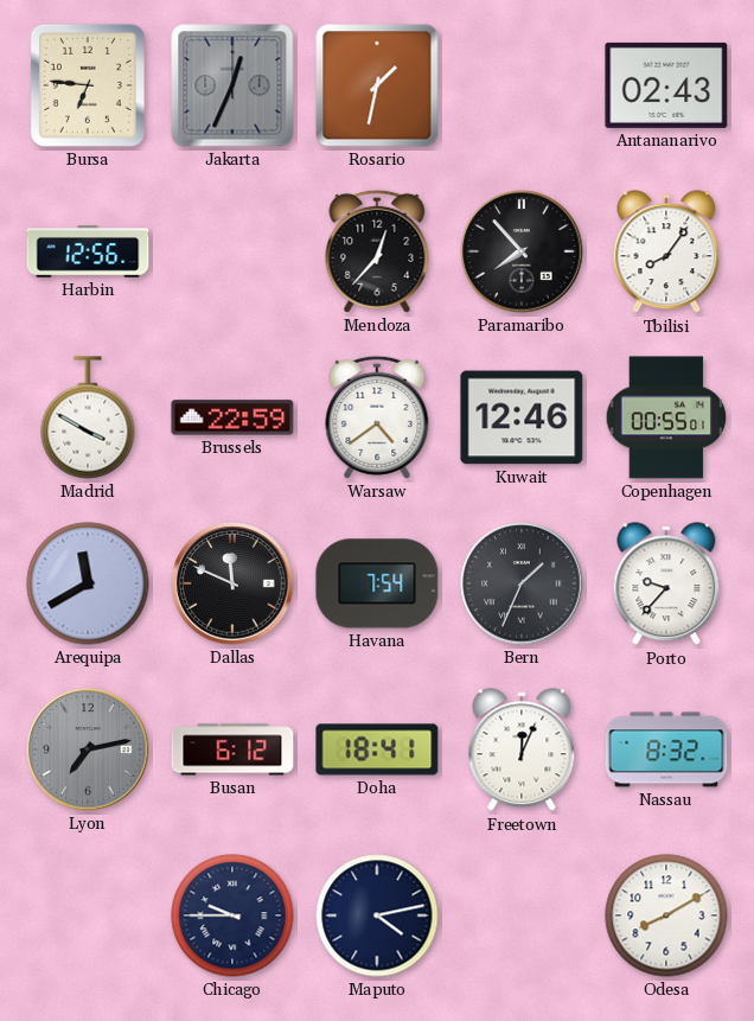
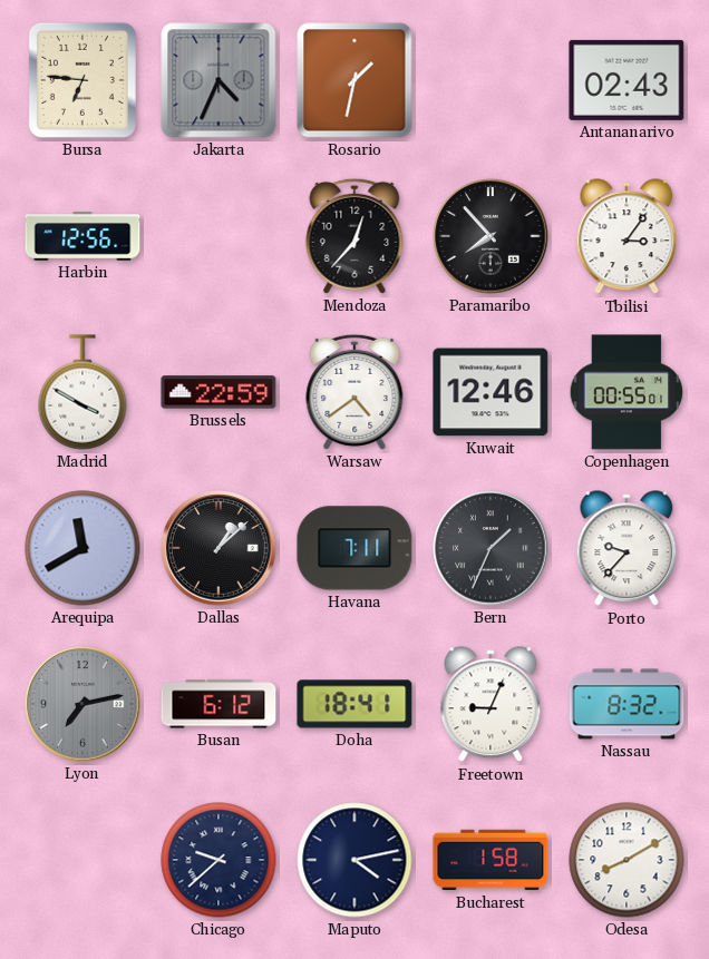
Jakarta: 12:34 -> 4:34 (218, 80)
Tbilisi: 8:06 -> 3:06 (627, 237)
Dallas: 11:49 -> 1:08 (218, 548)
Havana: 7:54 -> 7:11 (354, 548)
Freetown: 12:04 -> 9:04 (491, 705)
Chicago: 9:45 -> 9:38 (218, 860)
Bucharest: none -> 1:58 (491, 860)
